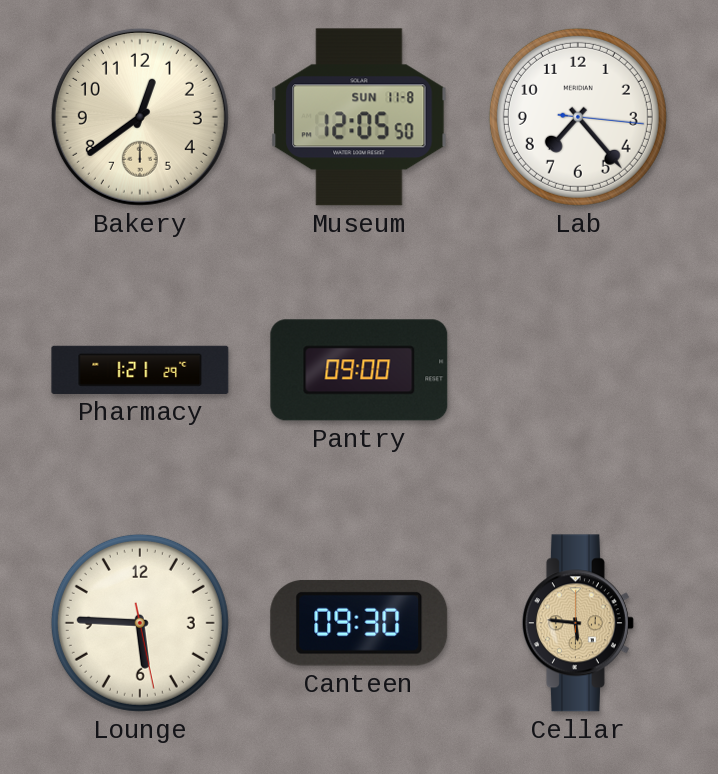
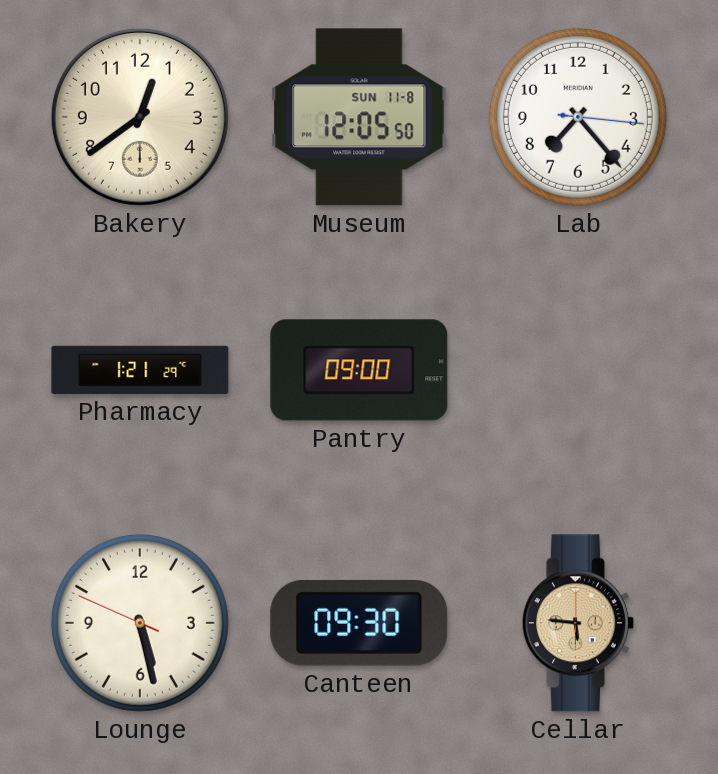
Lounge: 5:45 -> 5:27 (140, 623)
